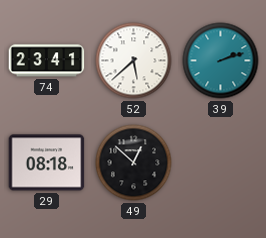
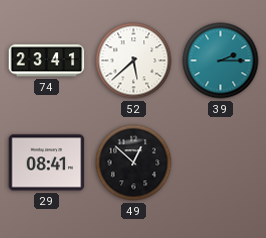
39: 2:12 -> 2:15 (221, 61)
29: 08:18 -> 08:41 (47, 163)
